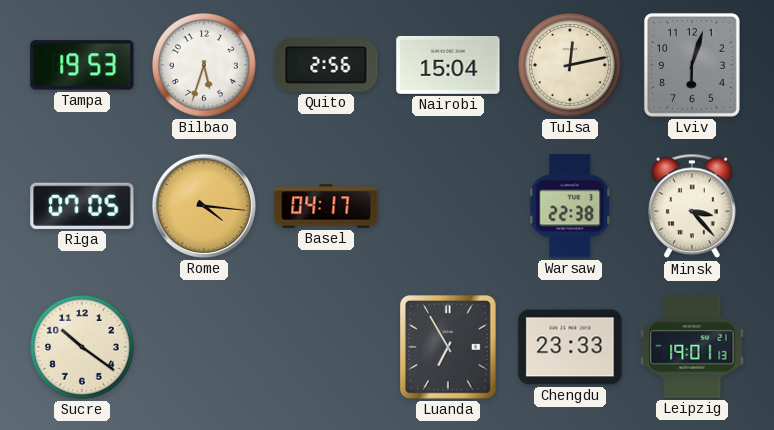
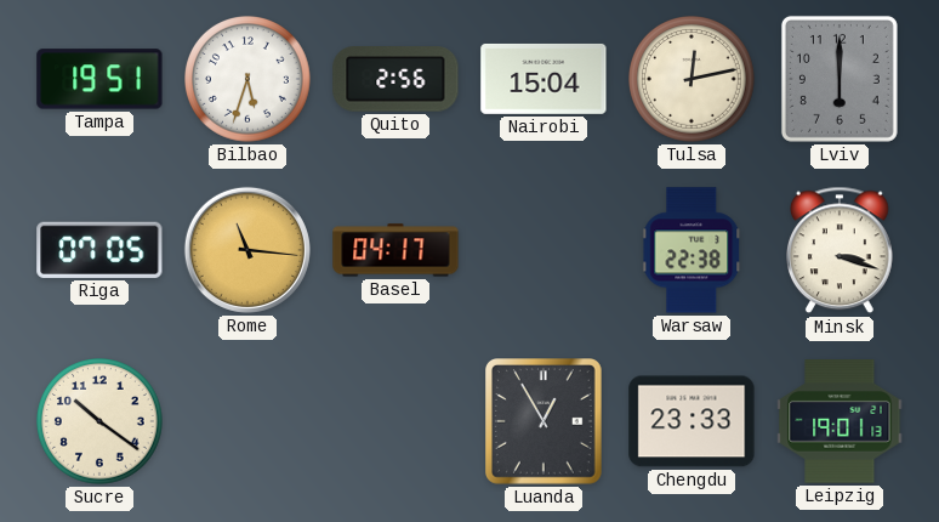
Tampa: 19:53 -> 19:51 (99, 79)
Lviv: 6:03 -> 6:00 (840, 79)
Rome: 4:16 -> 11:16 (247, 250)
Minsk: 3:23 -> 3:18 (841, 250)
Luanda: 6:55 -> 12:55 (545, 422)
